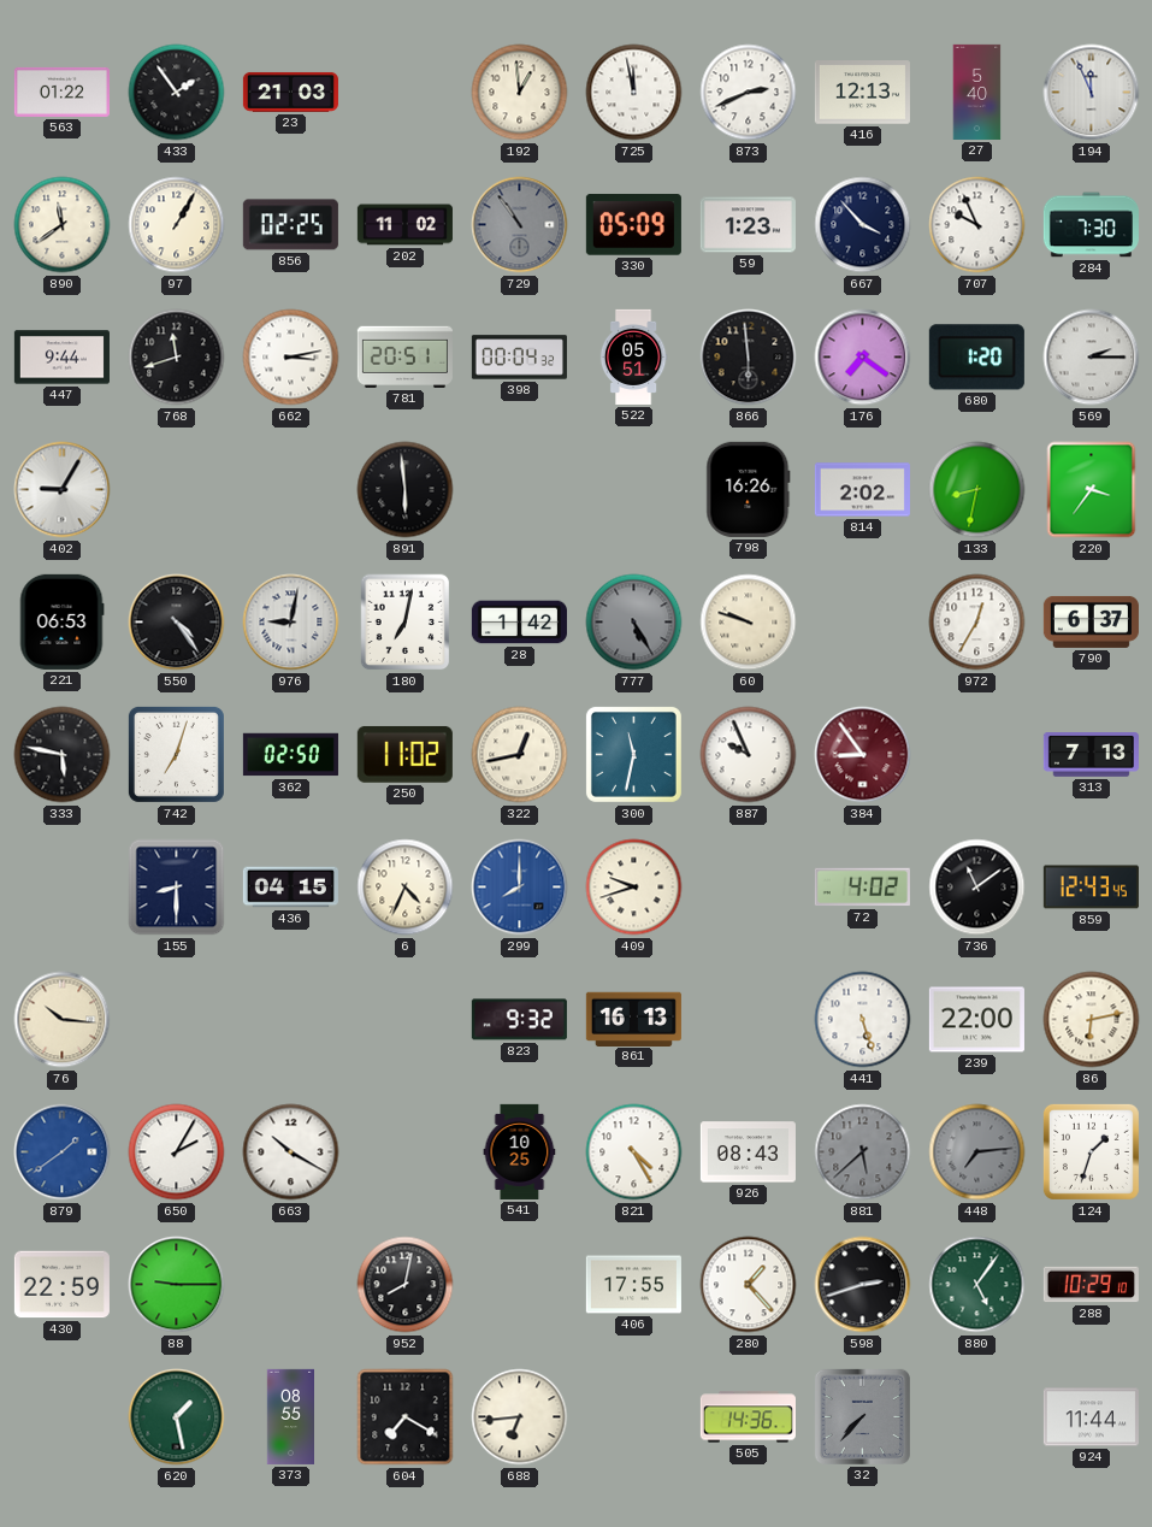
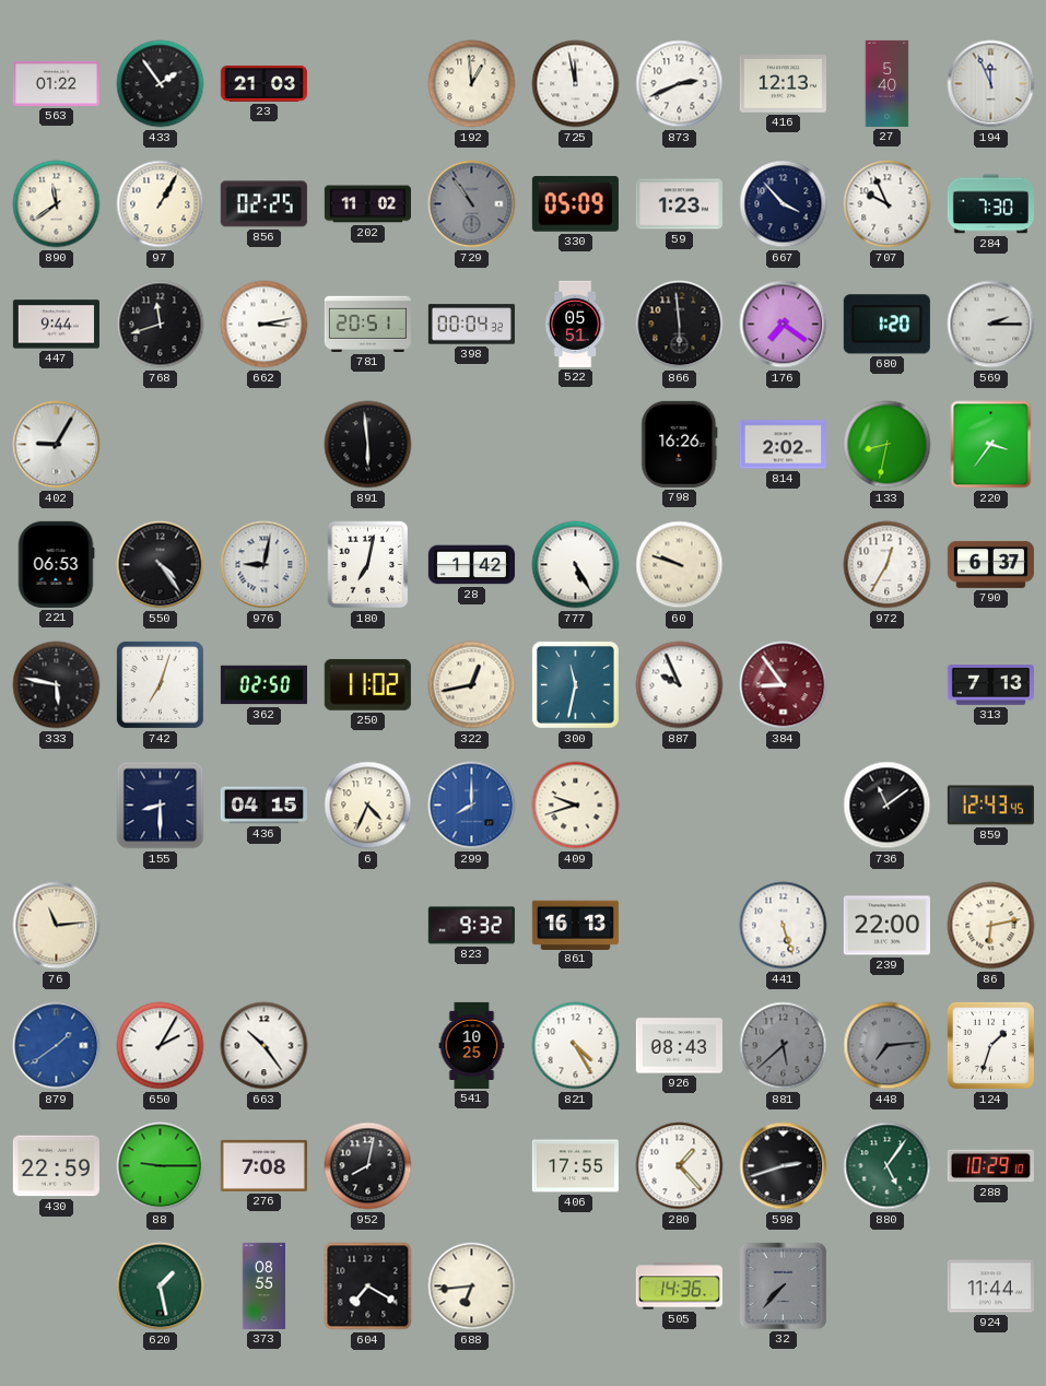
777 dial: grey -> white (576, 565)
72: 4:02 -> none (862, 888)
76: 10:16 -> 11:14 (57, 926)
663: 10:20 -> 10:24 (265, 1046)
276: none -> 7:08 (263, 1165)
